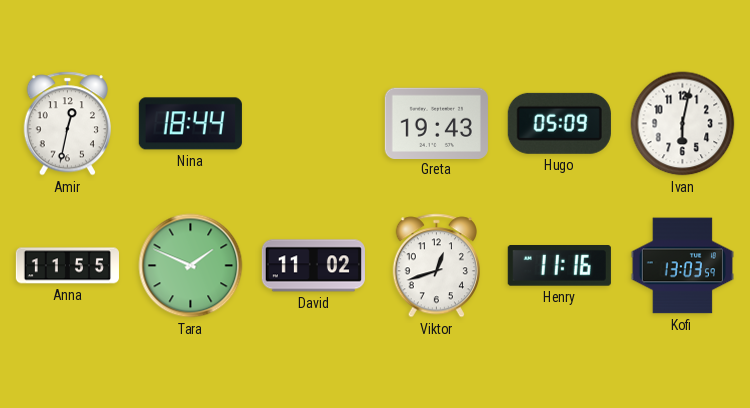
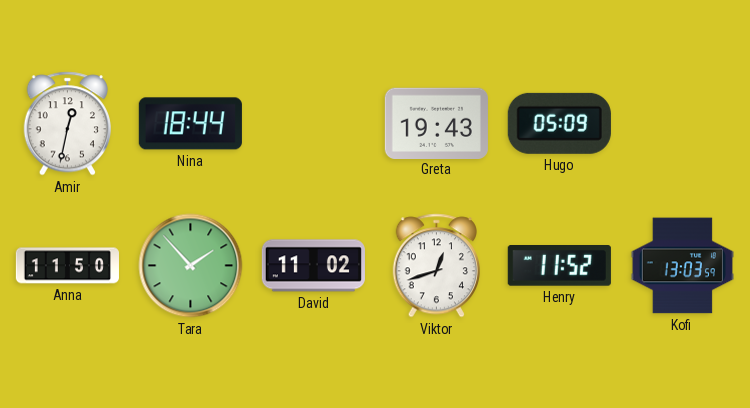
Ivan: 6:02 -> none (683, 124)
Anna: 11:55 -> 11:50 (67, 266)
Tara: 1:49 -> 1:53 (191, 266)
Henry: 11:16 -> 11:52 (559, 266)
